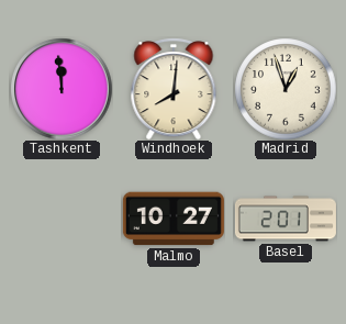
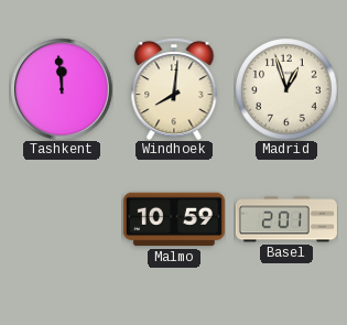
Malmo: 10:27 -> 10:59 (174, 219)
